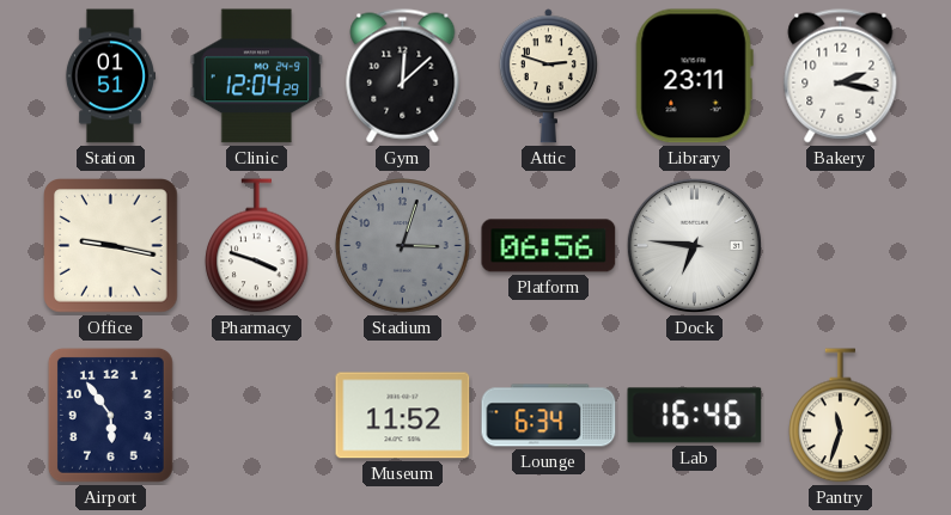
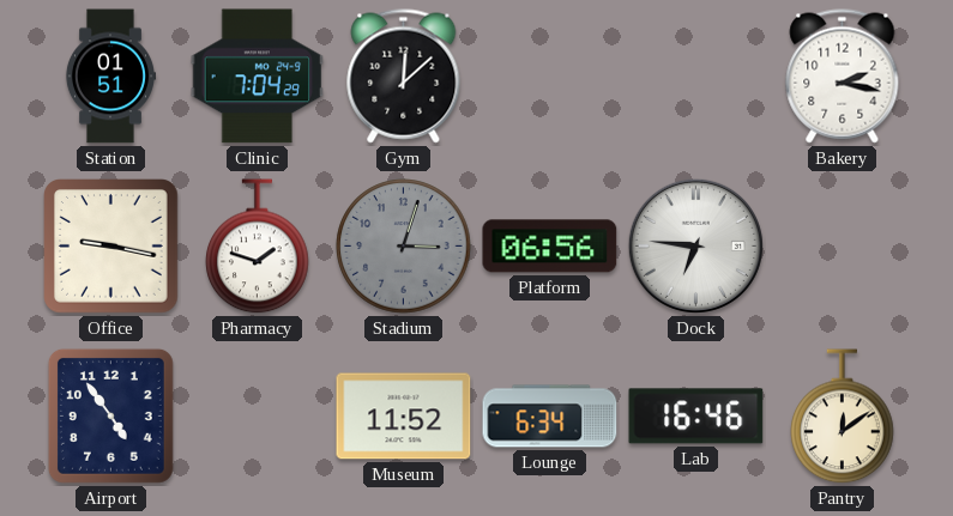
Clinic: 12:04 -> 7:04 (258, 77)
Attic: 2:48 -> none (548, 76)
Library: 23:11 -> none (694, 76)
Pharmacy: 3:48 -> 1:48 (258, 247)
Airport: 5:54 -> 4:54 (110, 415)
Pantry: 11:33 -> 12:09 (843, 417)
